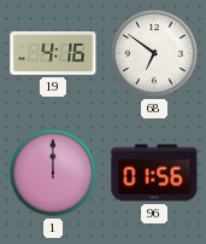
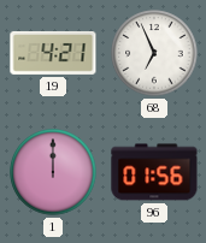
19: 4:16 -> 4:21 (53, 53)
68: 6:51 -> 6:56 (154, 53)
